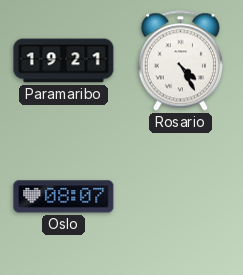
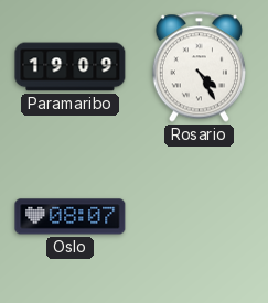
Paramaribo: 19:21 -> 19:09 (71, 67)
